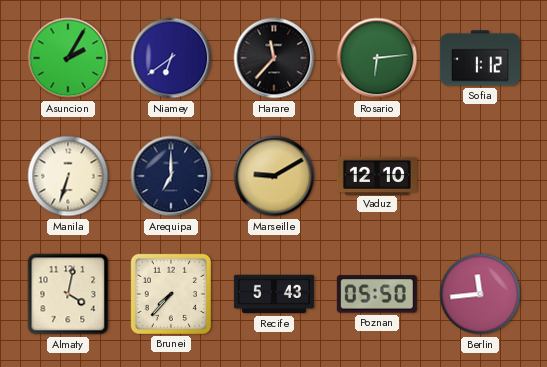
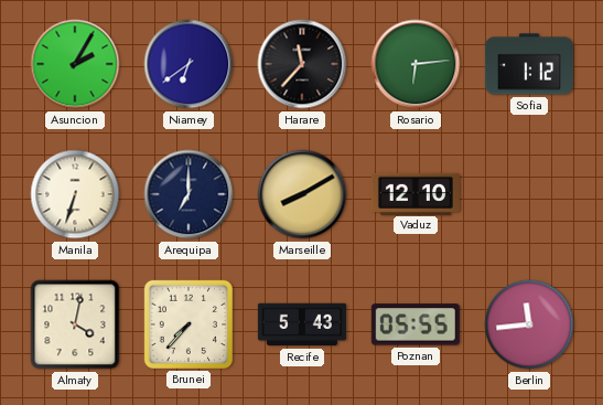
Marseille: 9:10 -> 8:10 (302, 194)
Poznan: 05:50 -> 05:55 (416, 324)
